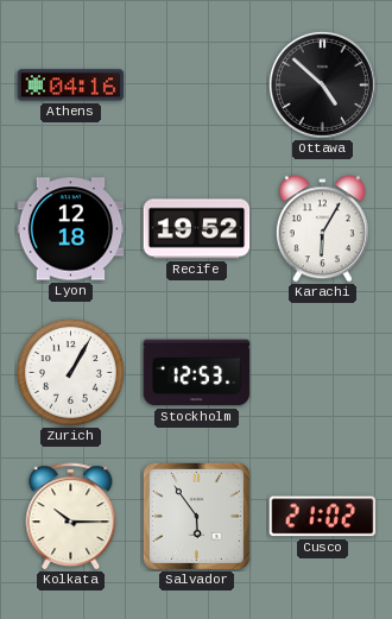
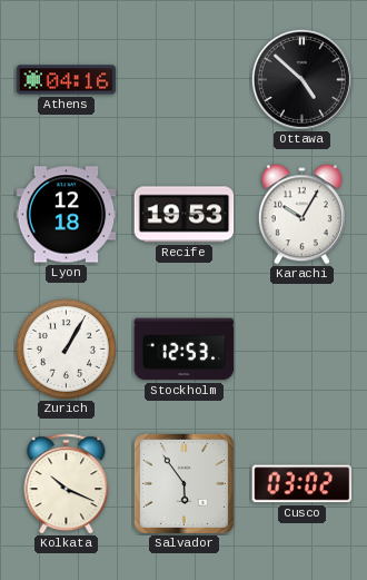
Recife: 19:52 -> 19:53 (185, 215)
Karachi: 6:05 -> 10:05 (301, 215)
Kolkata: 10:15 -> 10:19 (67, 484)
Cusco: 21:02 -> 03:02 (302, 484)
